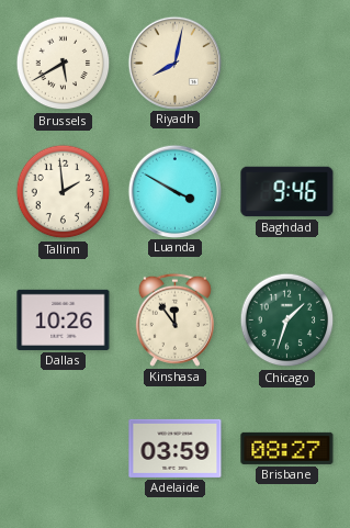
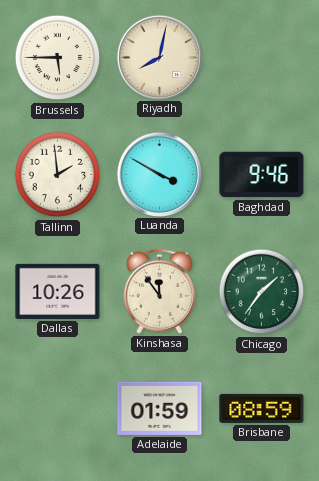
Brussels: 5:40 -> 5:45 (58, 58)
Chicago: 1:33 -> 1:36 (262, 292)
Adelaide: 03:59 -> 01:59 (160, 408)
Brisbane: 08:27 -> 08:59 (262, 408)
